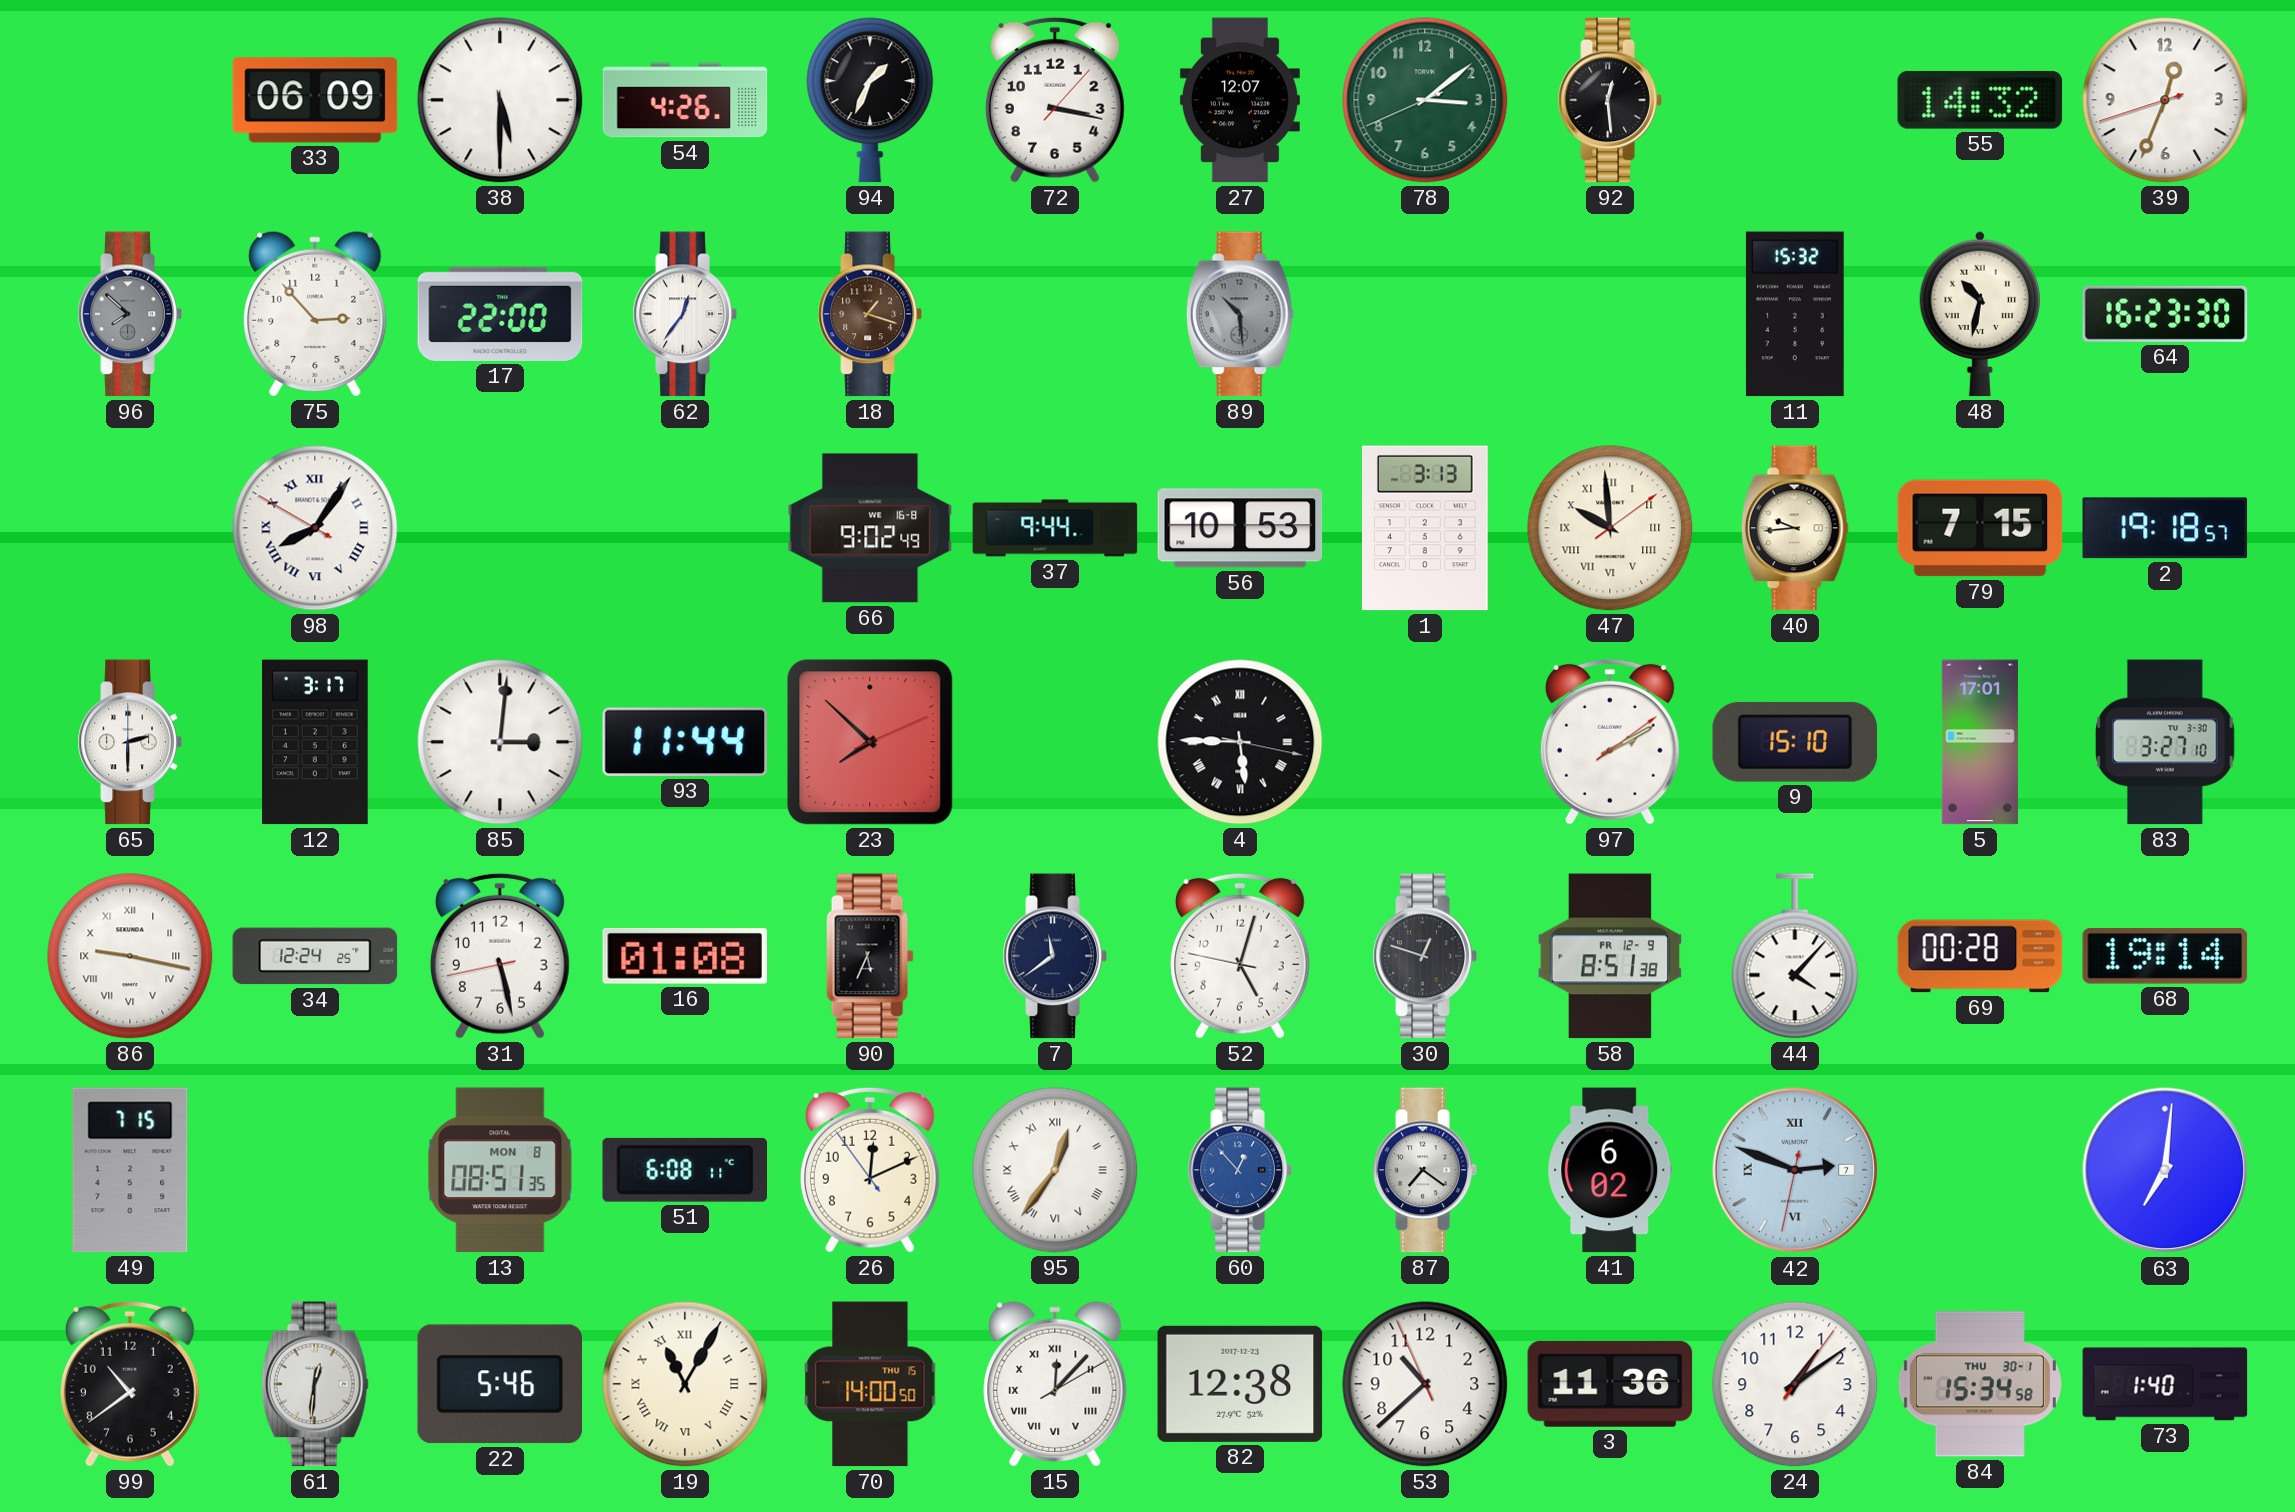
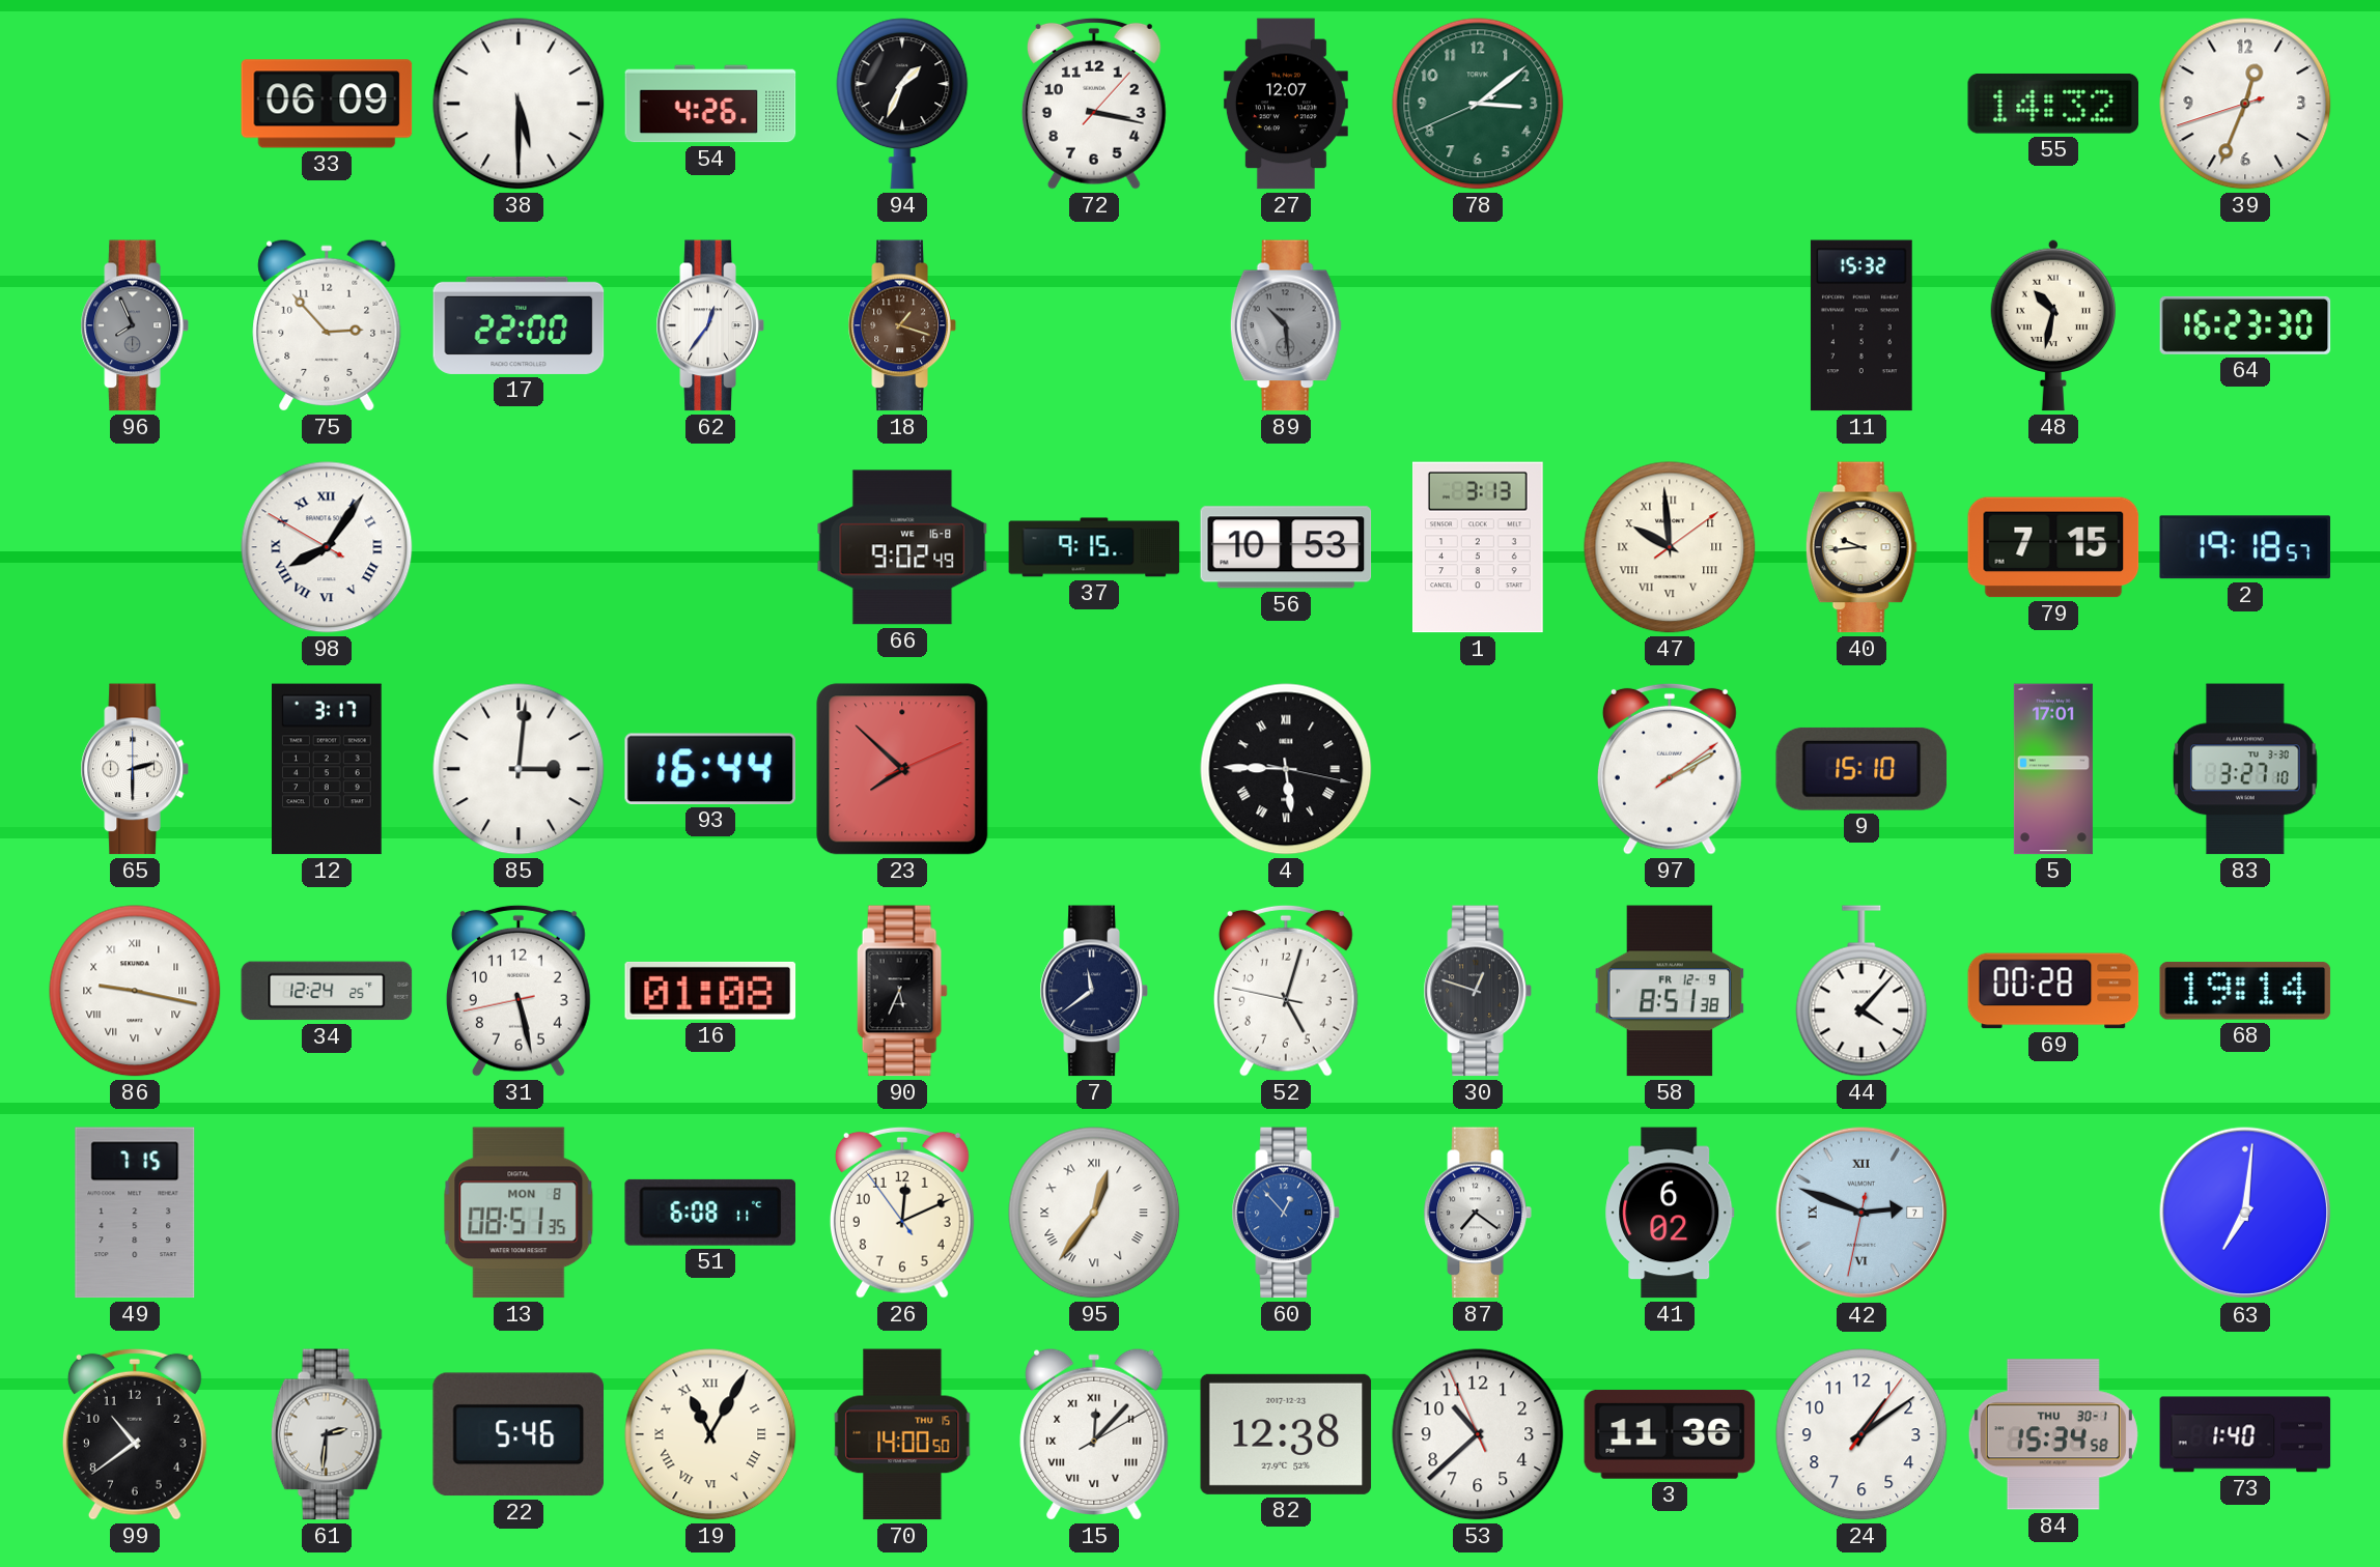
92: 12:29 -> none (1610, 100)
96: 7:52 -> 7:56 (135, 325)
37: 9:44 -> 9:15 (1094, 547)
93: 11:44 -> 16:44 (710, 769)
61: 12:31 -> 2:31 (327, 1434)
